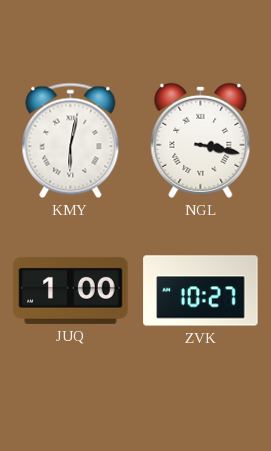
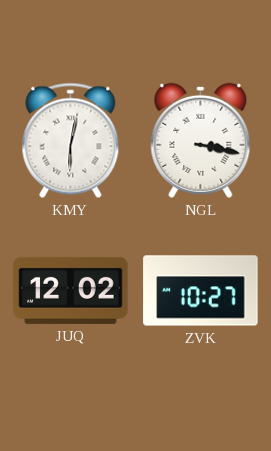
JUQ: 1:00 -> 12:02 (71, 290)
